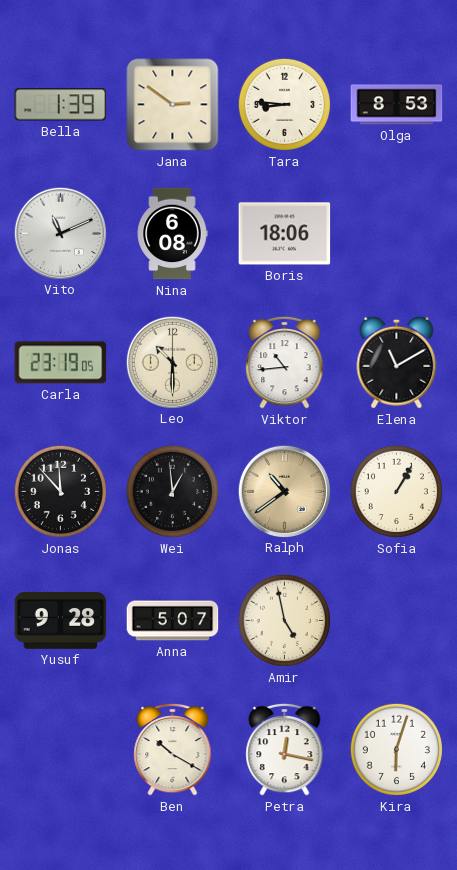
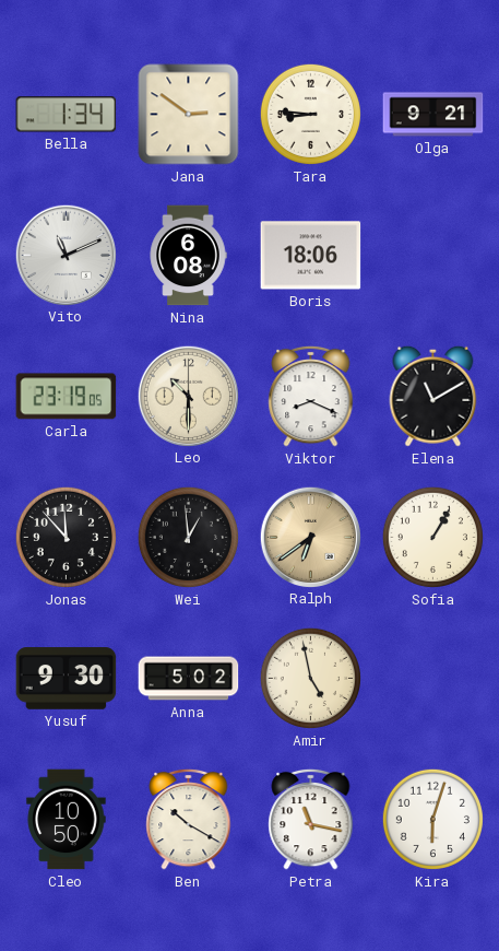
Bella: 1:39 -> 1:34 (67, 115)
Olga: 8:53 -> 9:21 (433, 115)
Viktor: 10:44 -> 8:19 (311, 396)
Ralph: 10:39 -> 6:39 (310, 537)
Yusuf: 9:28 -> 9:30 (67, 679)
Anna: 5:07 -> 5:02 (189, 679)
Cleo: none -> 10:50 (67, 820)
Petra: 12:17 -> 11:17 (311, 819)
